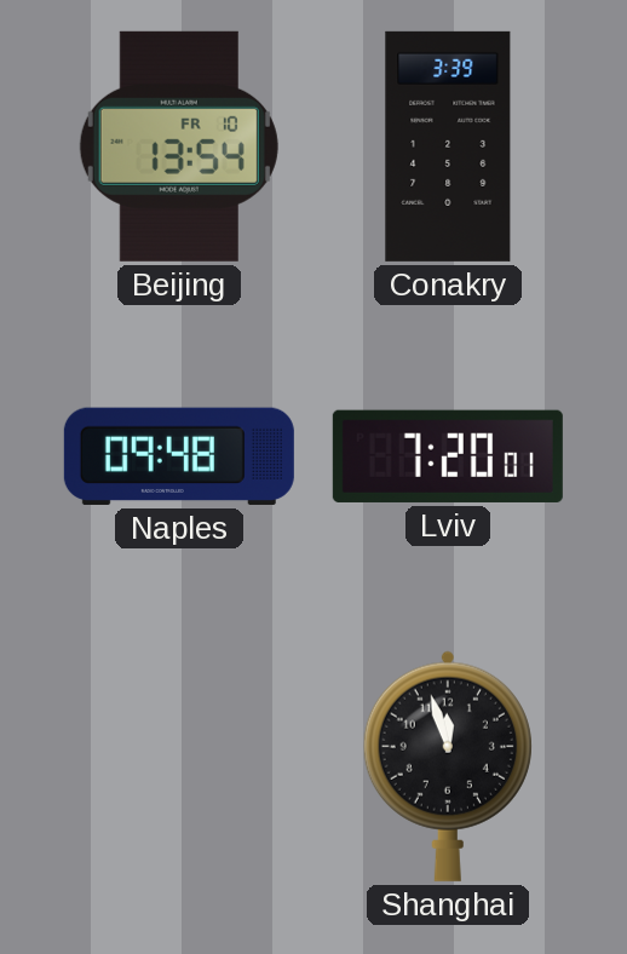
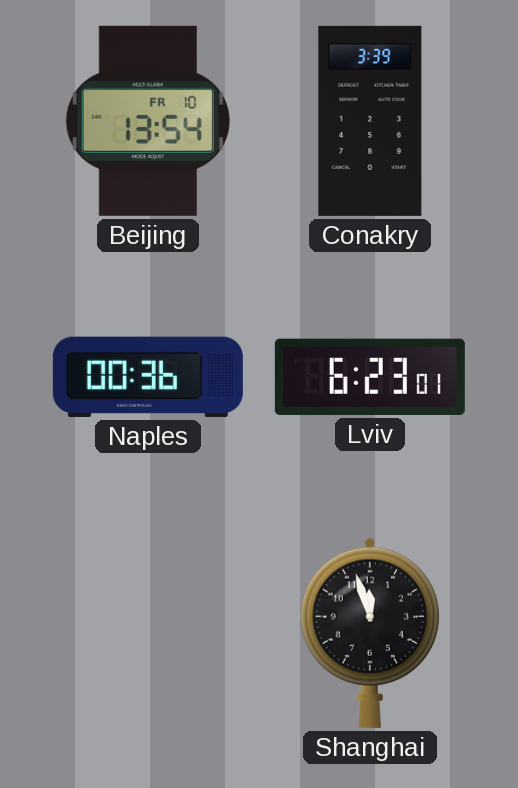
Naples: 09:48 -> 00:36 (148, 377)
Lviv: 7:20 -> 6:23 (370, 377)
